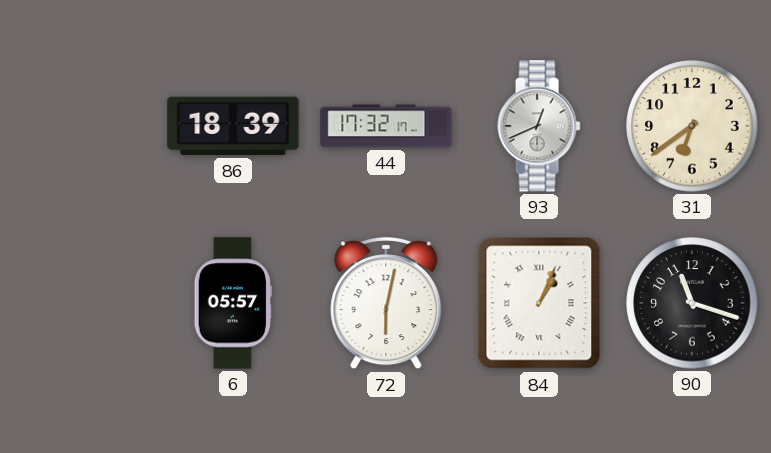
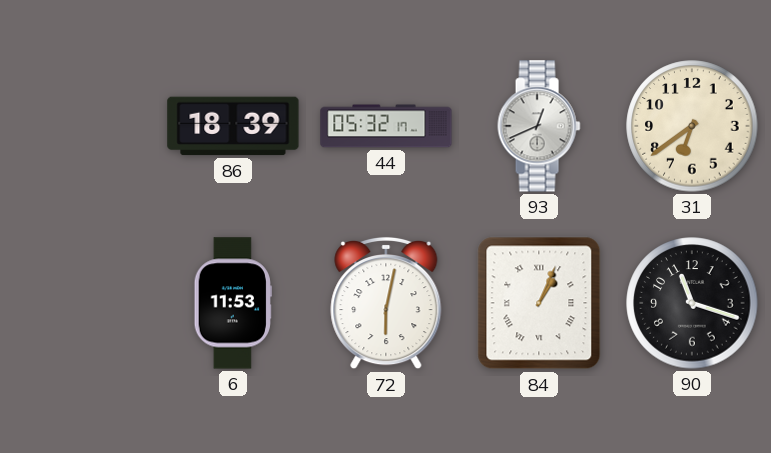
44: 17:32 -> 05:32 (386, 126)
6: 05:57 -> 11:53 (233, 303)
